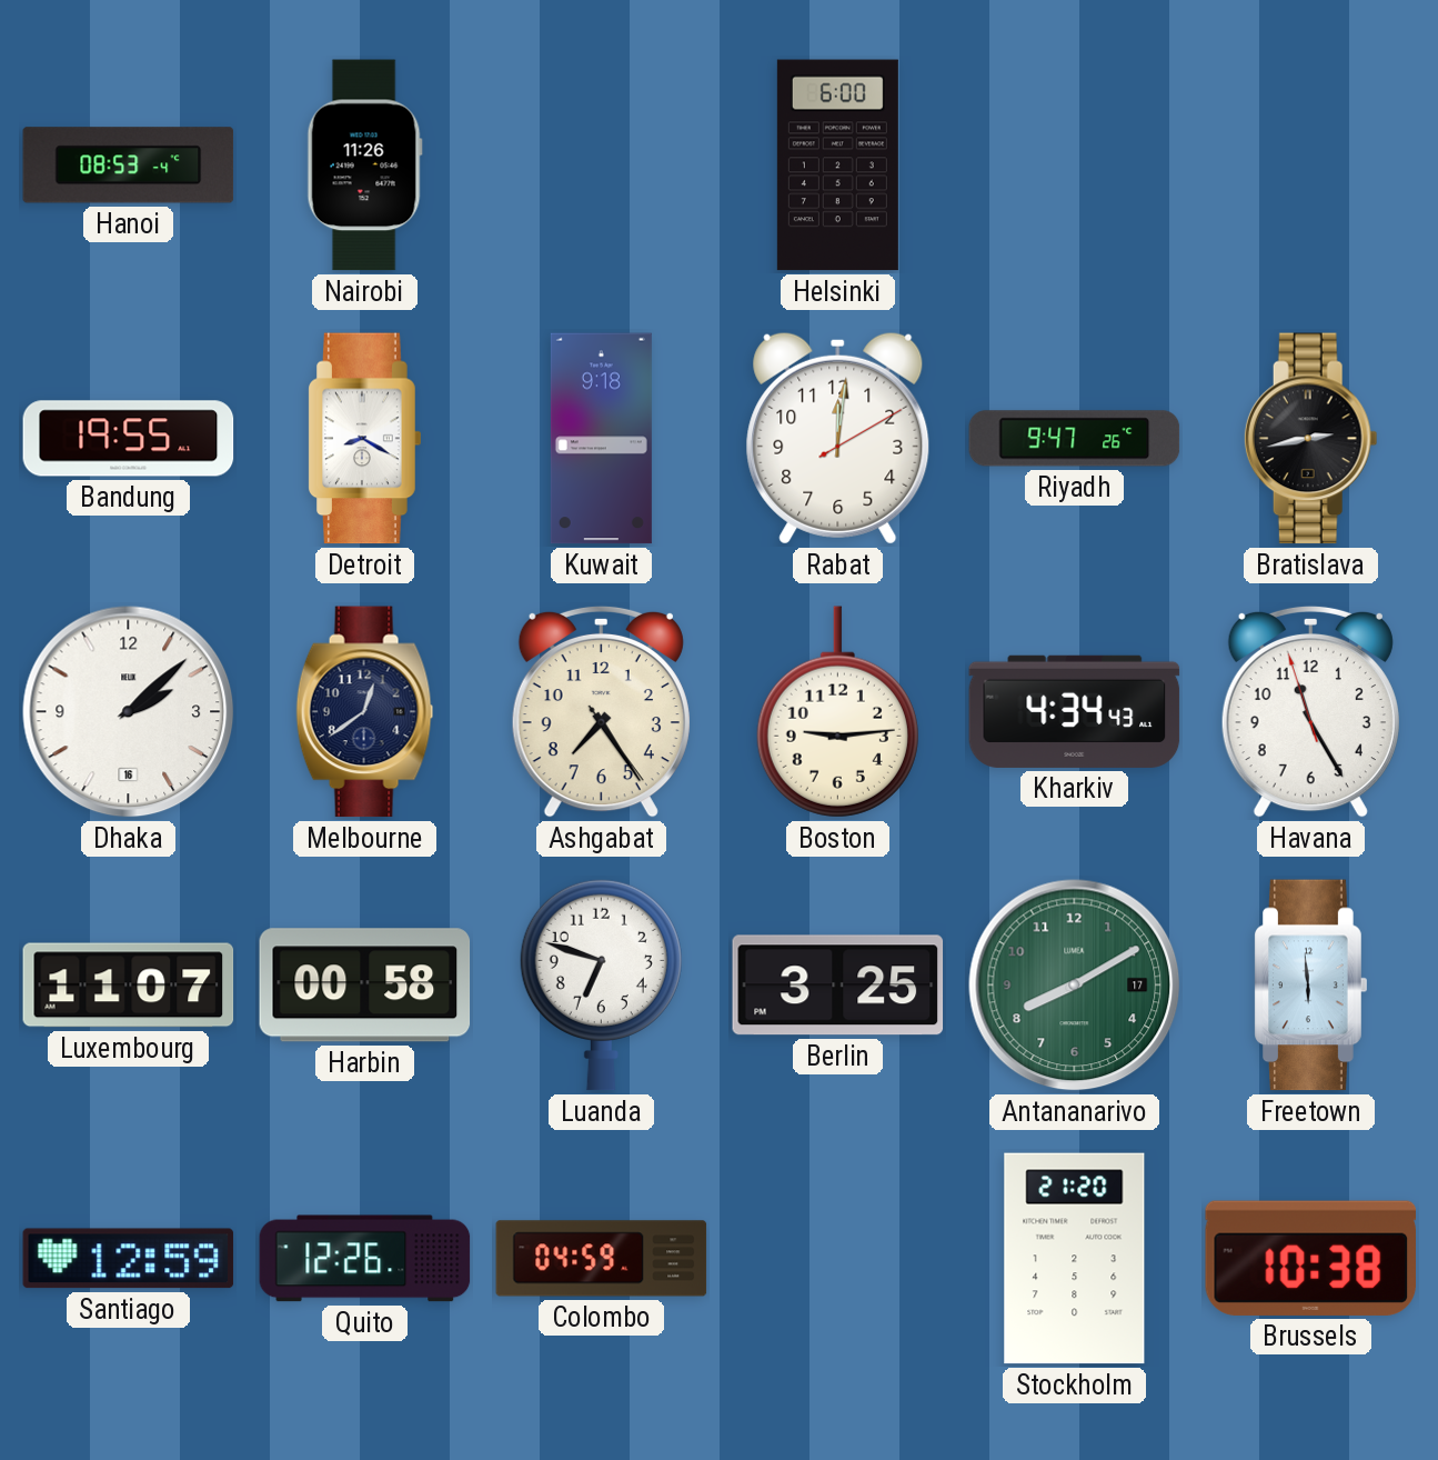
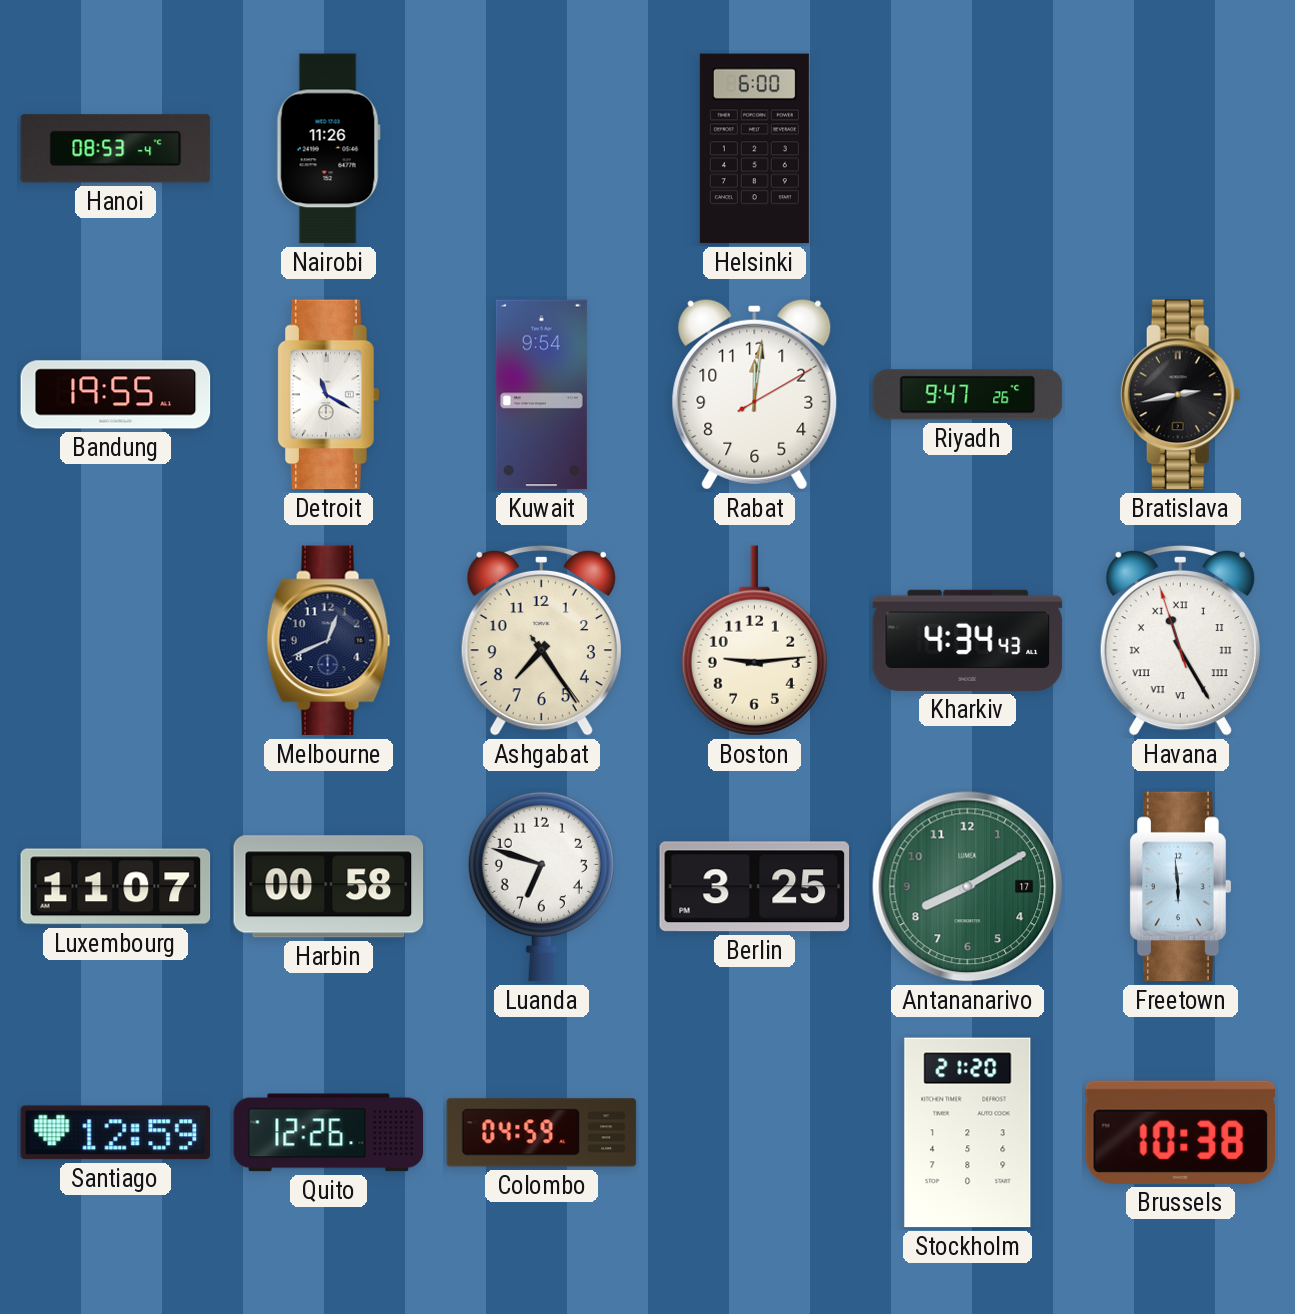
Detroit: 8:20 -> 11:20 (329, 395)
Kuwait: 9:18 -> 9:54 (541, 395)
Dhaka: 2:08 -> none (129, 712)
Melbourne: 12:39 -> 12:41 (329, 641)
Havana numerals: Arabic -> Roman (1180, 640)
